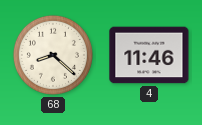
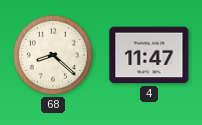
4: 11:46 -> 11:47 (149, 55)
